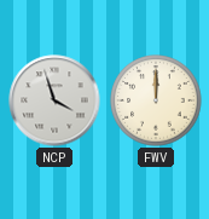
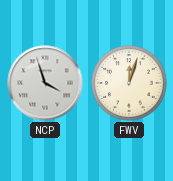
FWV: 12:00 -> 12:03 (129, 83)
